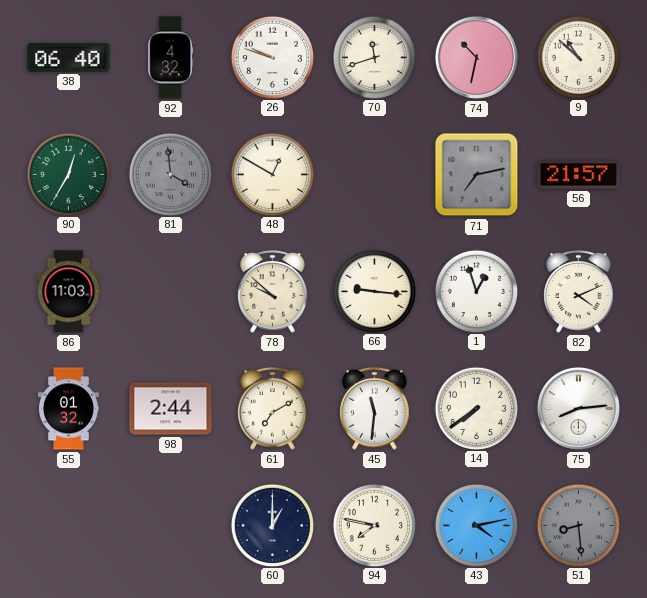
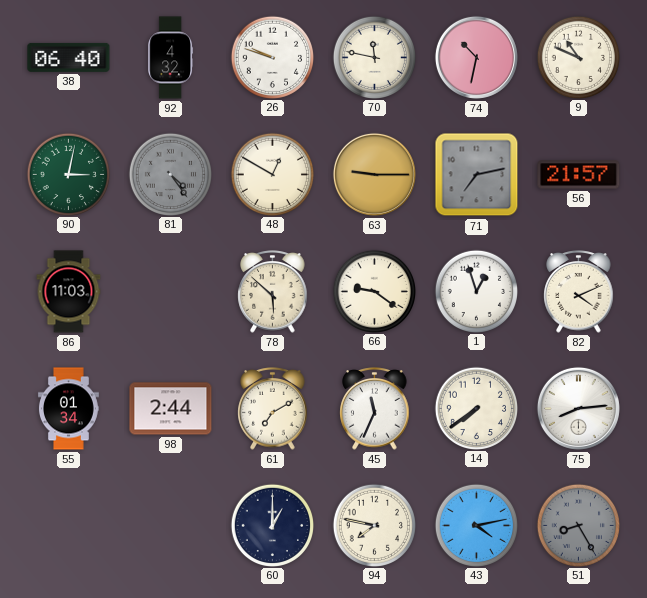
70: 11:42 -> 11:47 (374, 57)
9: 10:52 -> 10:49 (578, 57)
90: 12:35 -> 3:02 (68, 174)
81: 3:59 -> 4:24 (170, 174)
63: none -> 9:15 (374, 174)
78: 9:52 -> 5:52 (273, 292)
66: 9:16 -> 9:21 (374, 291)
55: 01:32 -> 01:34 (69, 409)
45: 11:31 -> 11:34 (375, 409)
51: 8:29 -> 8:25 (578, 525)
